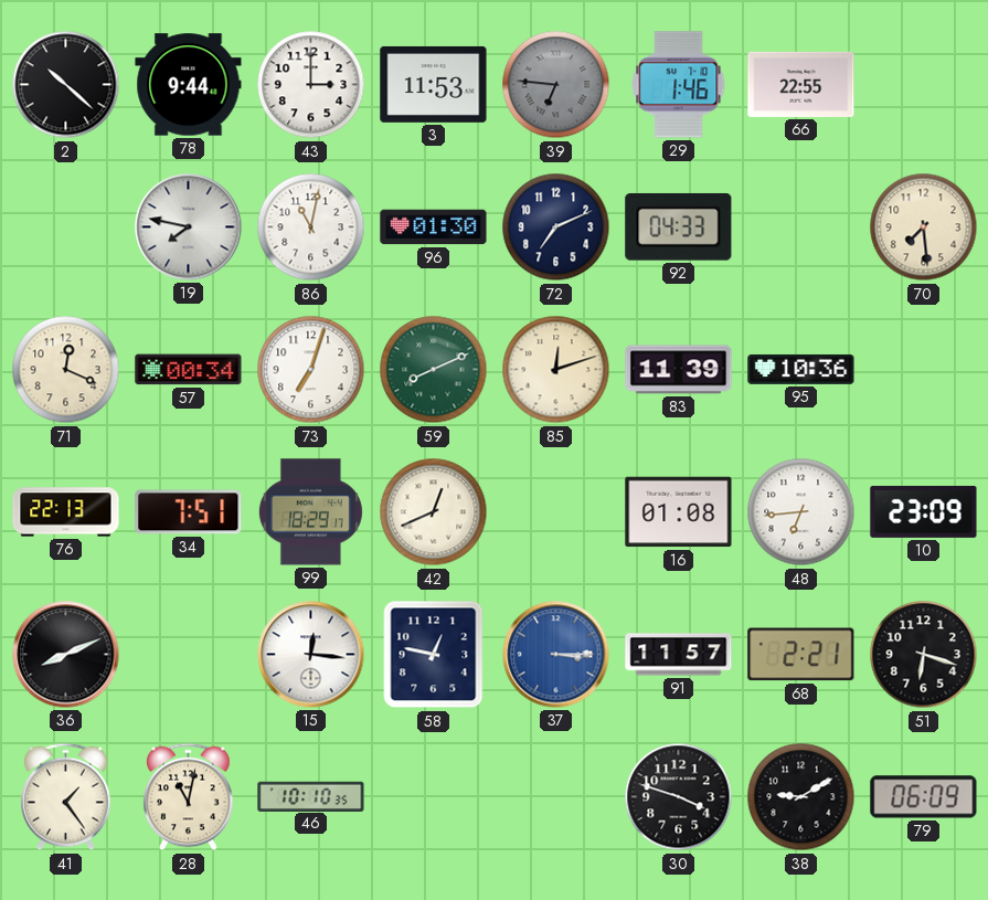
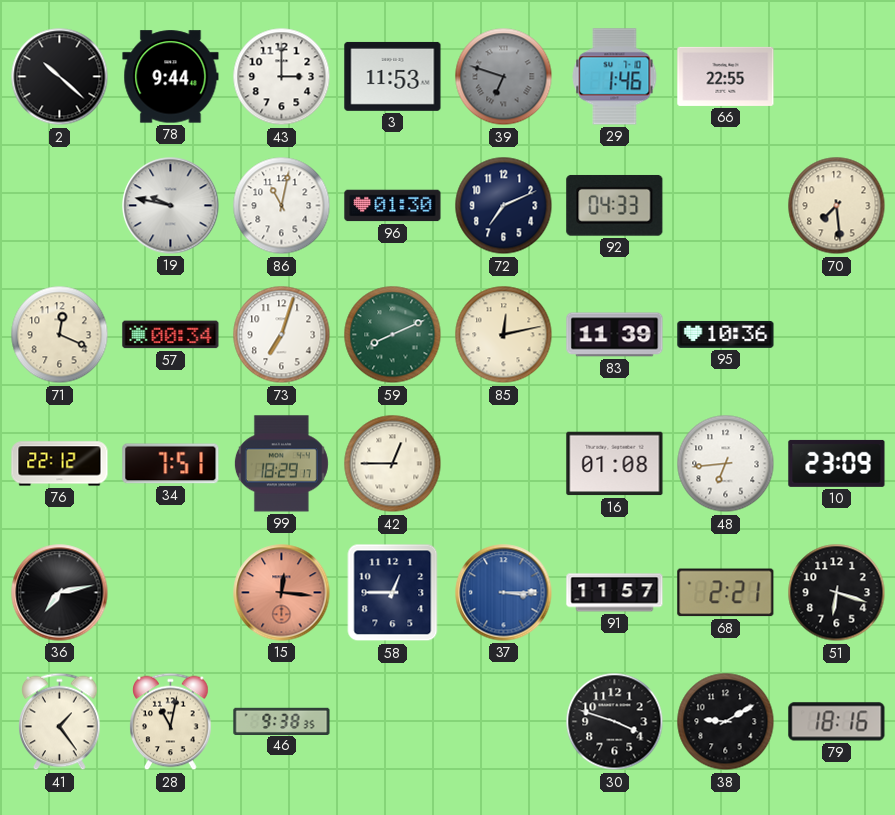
39: 6:46 -> 6:48 (504, 77)
19: 7:47 -> 9:47 (171, 206)
85: 12:12 -> 12:13 (504, 335)
76: 22:13 -> 22:12 (60, 464)
42: 12:41 -> 12:45 (393, 464)
36: 8:11 -> 7:13 (60, 593)
15 dial: white -> salmon (282, 593)
58: 12:47 -> 12:45 (393, 593)
46: 10:10 -> 9:38 (282, 721)
79: 06:09 -> 18:16 (837, 722)
